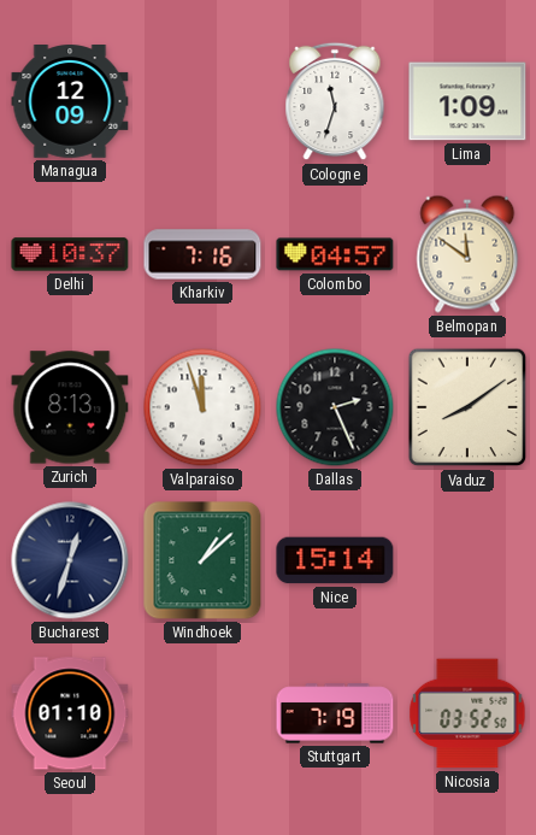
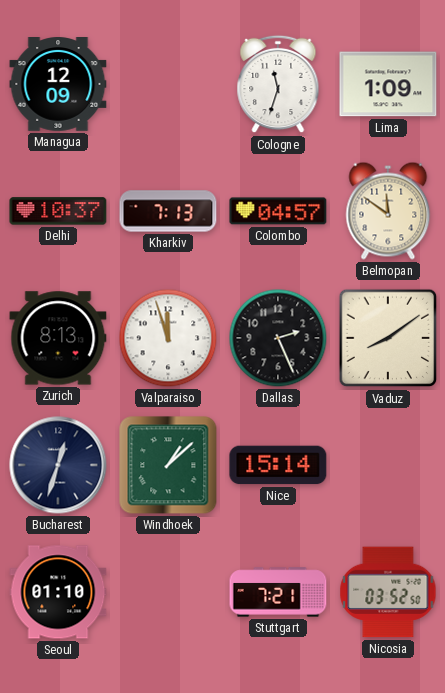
Kharkiv: 7:16 -> 7:13 (168, 211)
Stuttgart: 7:19 -> 7:21 (278, 592)
